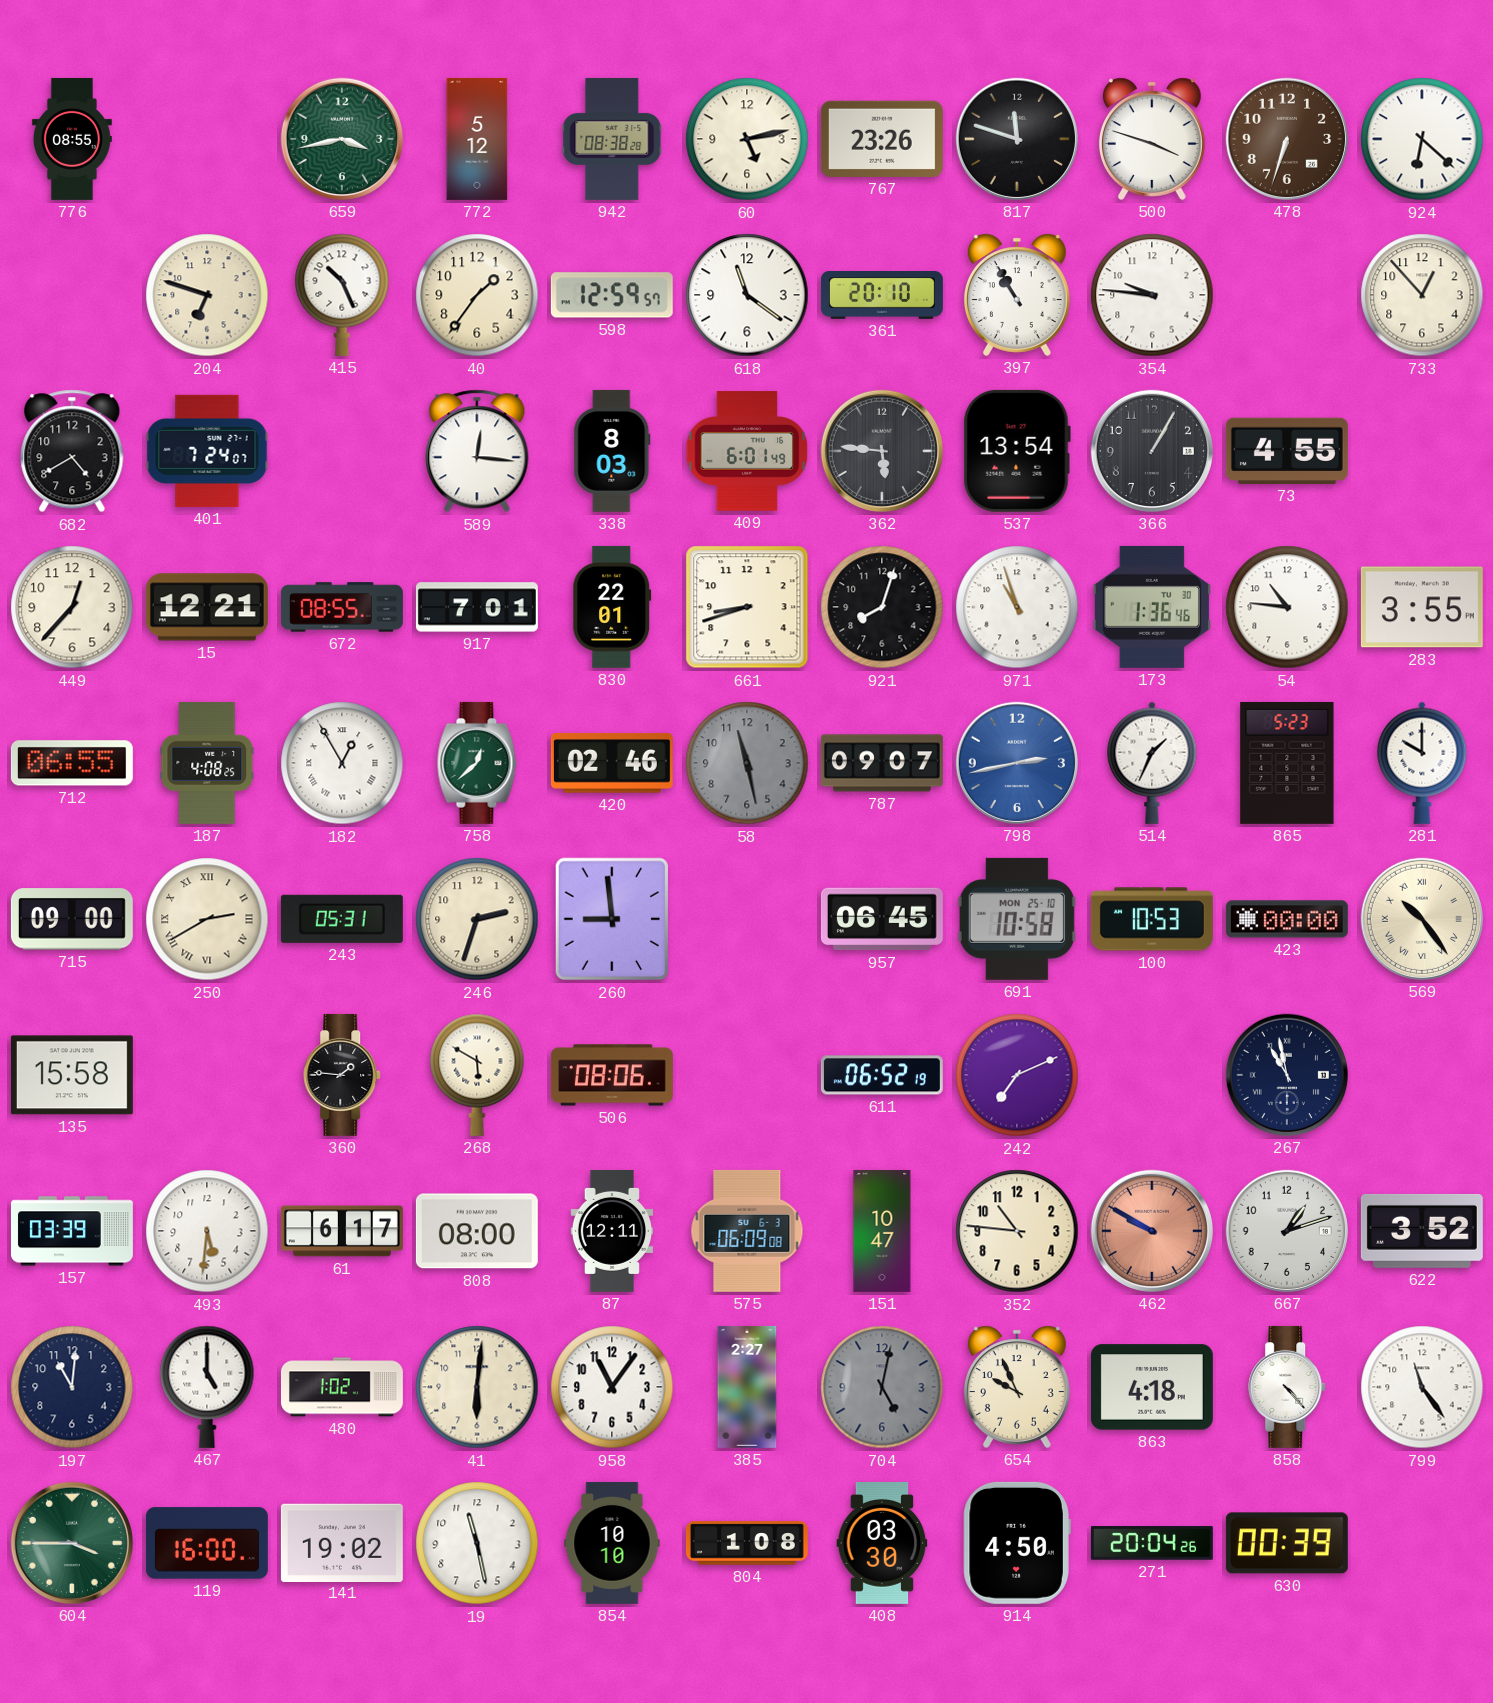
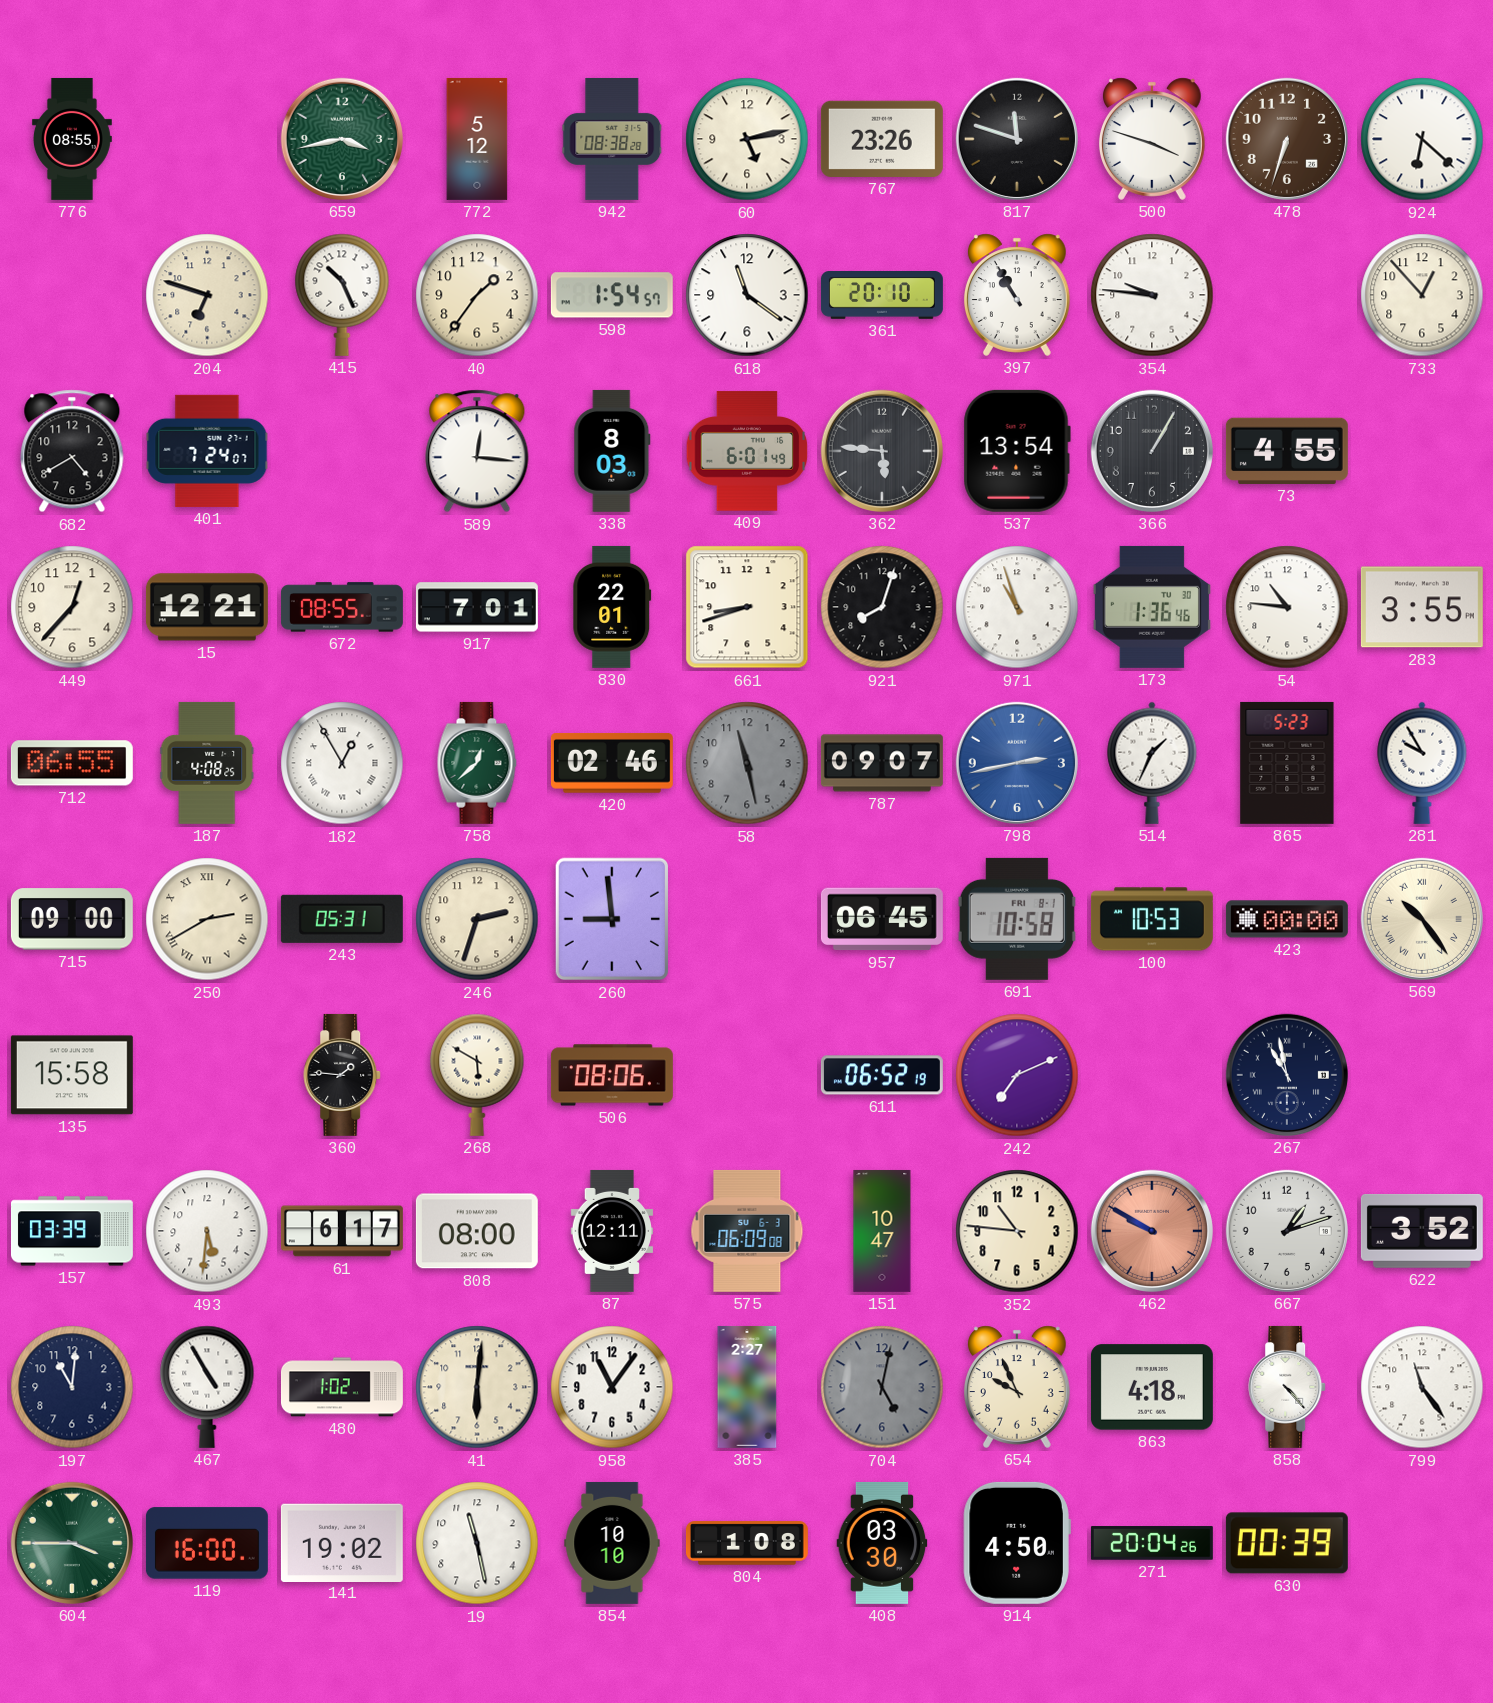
598: 12:59 -> 1:54 (612, 295)
281: 10:00 -> 9:55 (1422, 763)
691 date: MON 25-10 -> FRI 8-1 (1017, 919)
467: 5:00 -> 4:55 (207, 1387)
